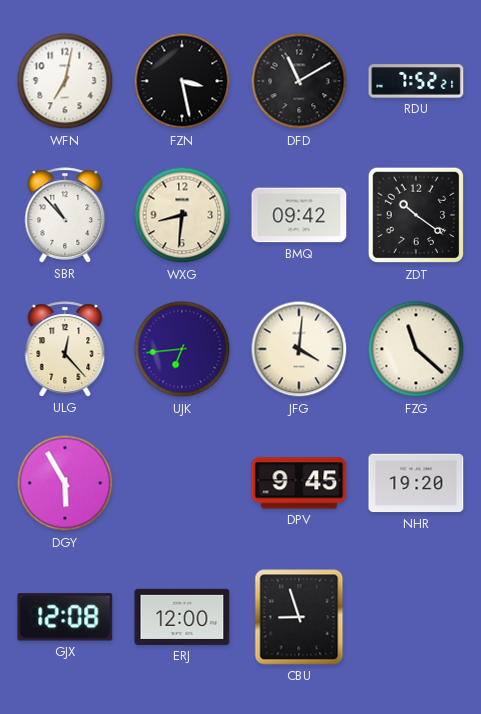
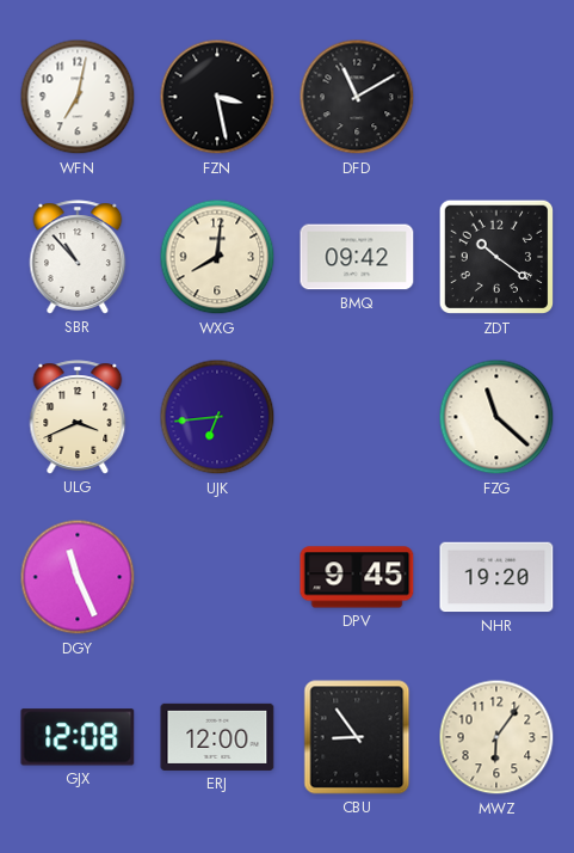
RDU: 7:52 -> none (416, 81)
WXG: 8:31 -> 8:01 (217, 257)
ULG: 12:23 -> 3:41 (78, 417)
JFG: 4:01 -> none (299, 349)
DGY: 5:55 -> 11:26 (78, 577)
CBU: 8:57 -> 8:54 (357, 737)
MWZ: none -> 6:06 (496, 737)
